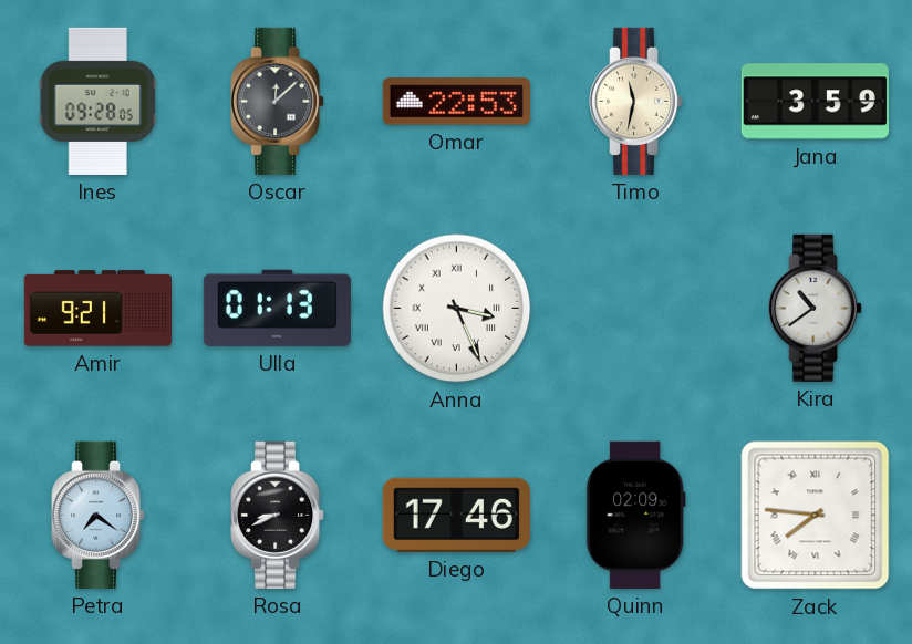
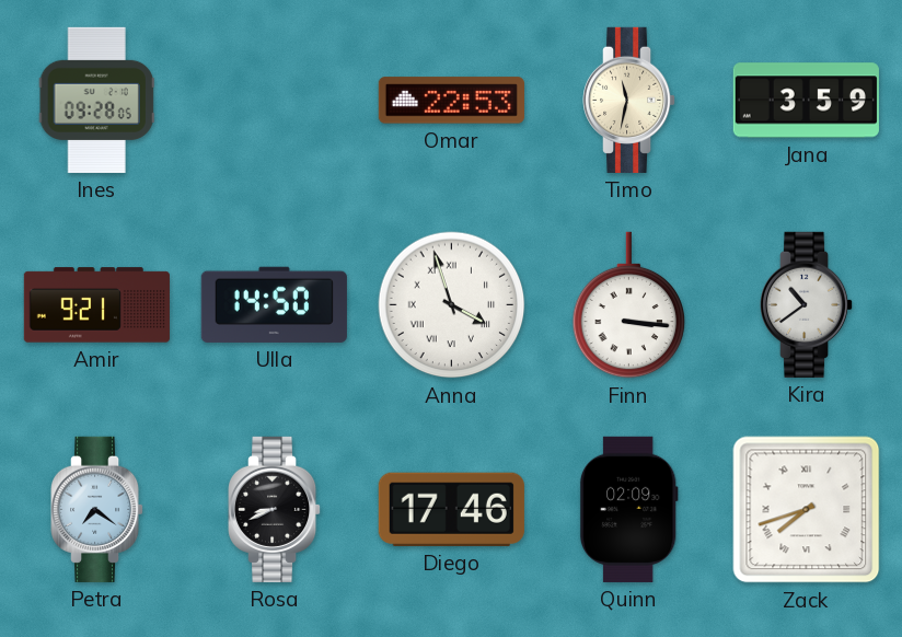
Oscar: 12:08 -> none (279, 101)
Ulla: 01:13 -> 14:50 (274, 304)
Anna: 3:26 -> 3:57 (452, 305)
Finn: none -> 3:16 (629, 305)
Zack: 7:46 -> 7:42 (807, 510)
